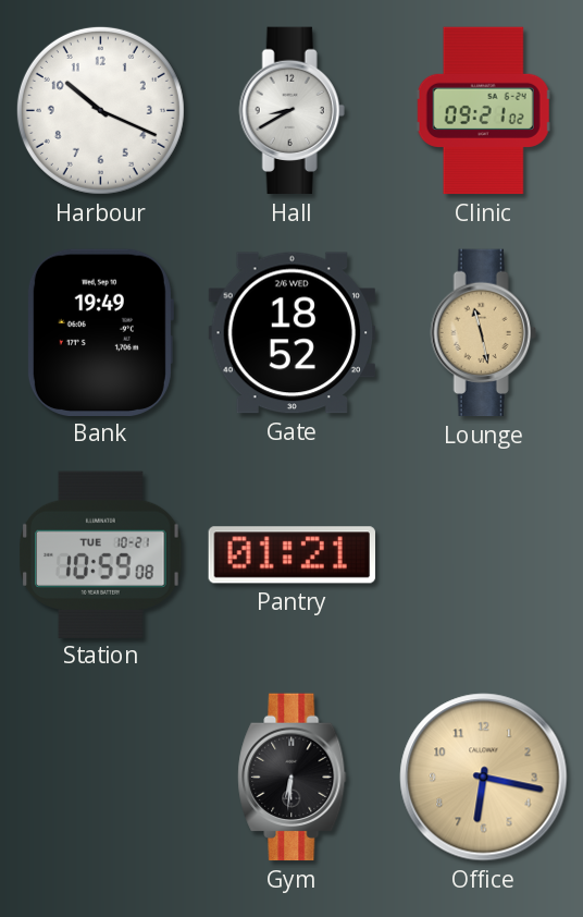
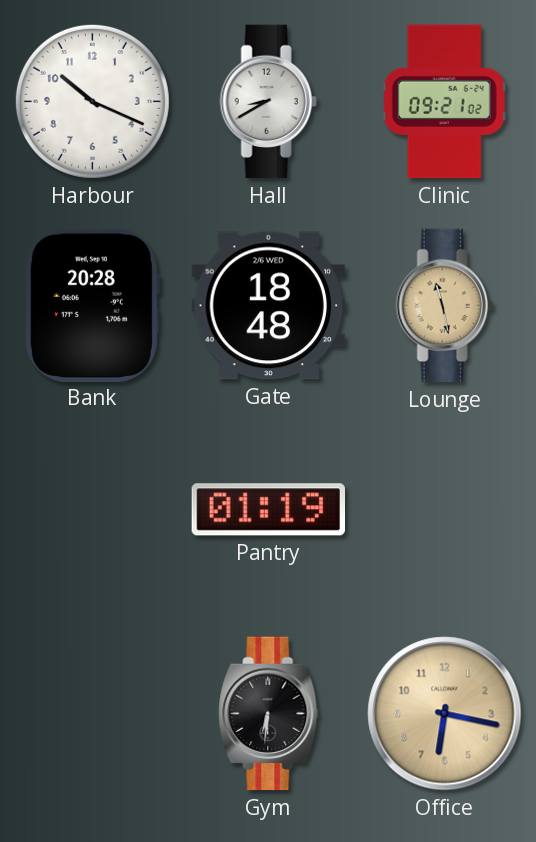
Bank: 19:49 -> 20:28 (92, 305)
Gate: 18:52 -> 18:48 (268, 306)
Station: 10:59 -> none (101, 554)
Pantry: 01:21 -> 01:19 (268, 510)
